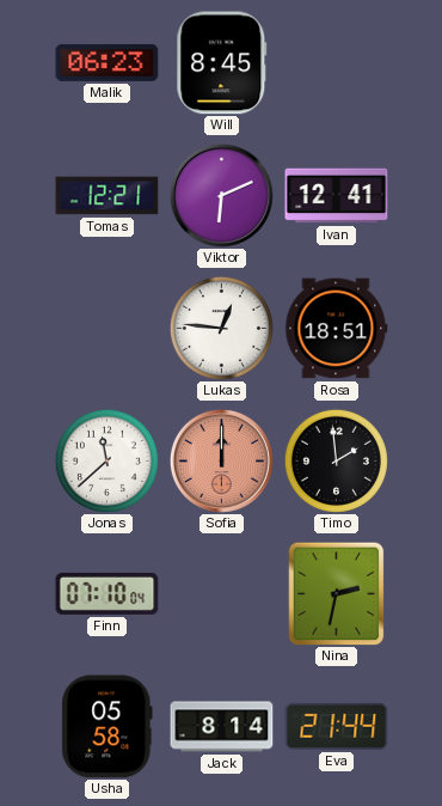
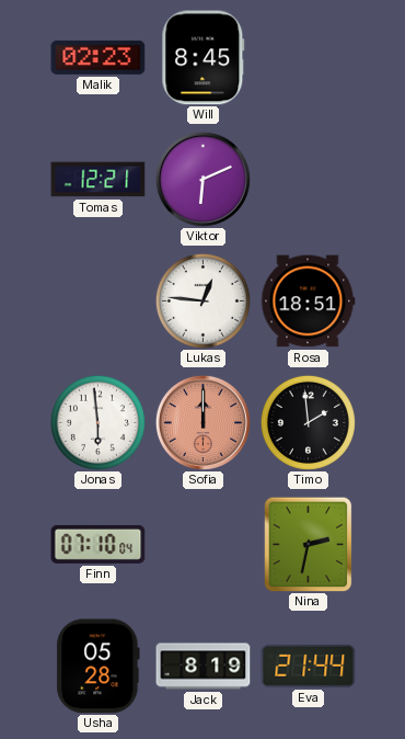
Malik: 06:23 -> 02:23 (99, 57)
Ivan: 12:41 -> none (337, 196)
Jonas: 11:38 -> 5:59 (97, 422)
Usha: 05:58 -> 05:28 (99, 667)
Jack: 8:14 -> 8:19 (204, 667)
